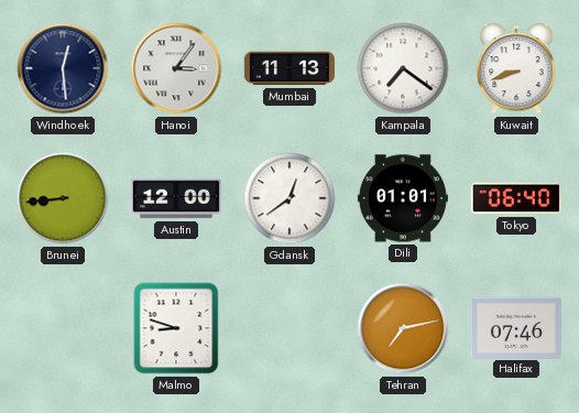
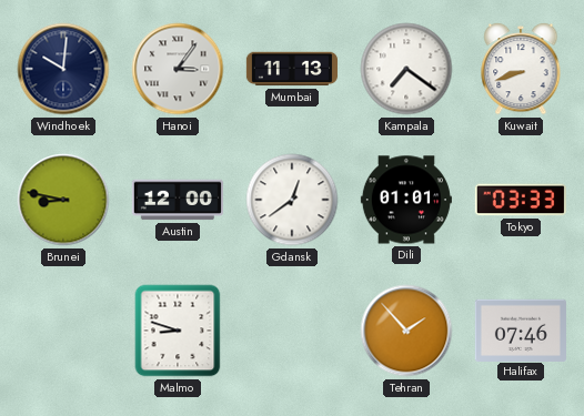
Windhoek: 12:29 -> 10:01 (63, 69)
Brunei: 8:44 -> 8:47 (63, 200)
Tokyo: 06:40 -> 03:33 (521, 200)
Tehran: 7:13 -> 1:53 (406, 331)
